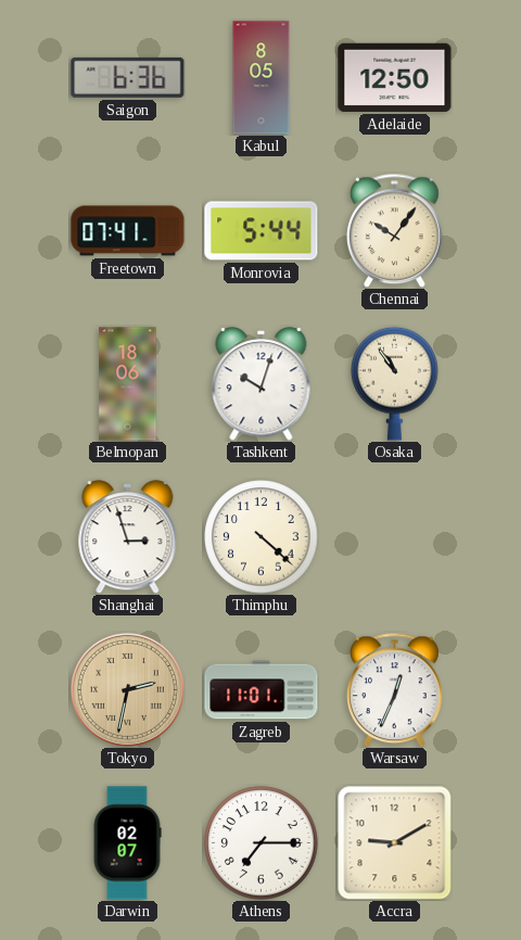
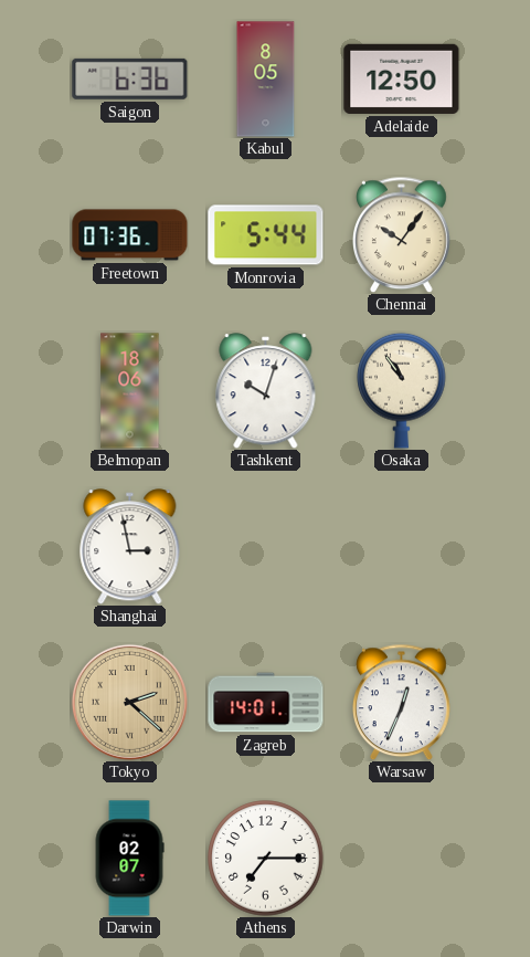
Freetown: 07:41 -> 07:36 (130, 235)
Shanghai: 2:57 -> 2:58 (130, 547)
Thimphu: 4:22 -> none (262, 537)
Tokyo: 2:32 -> 2:22 (129, 702)
Zagreb: 11:01 -> 14:01 (266, 703)
Accra: 9:10 -> none (394, 842)
